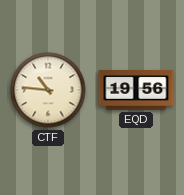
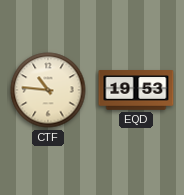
EQD: 19:56 -> 19:53 (136, 90)
